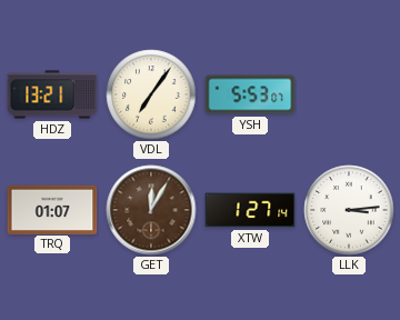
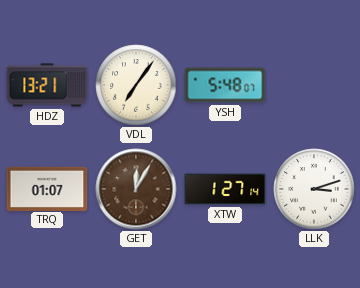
YSH: 5:53 -> 5:48 (225, 85)
LLK: 3:14 -> 3:12 (314, 189)
